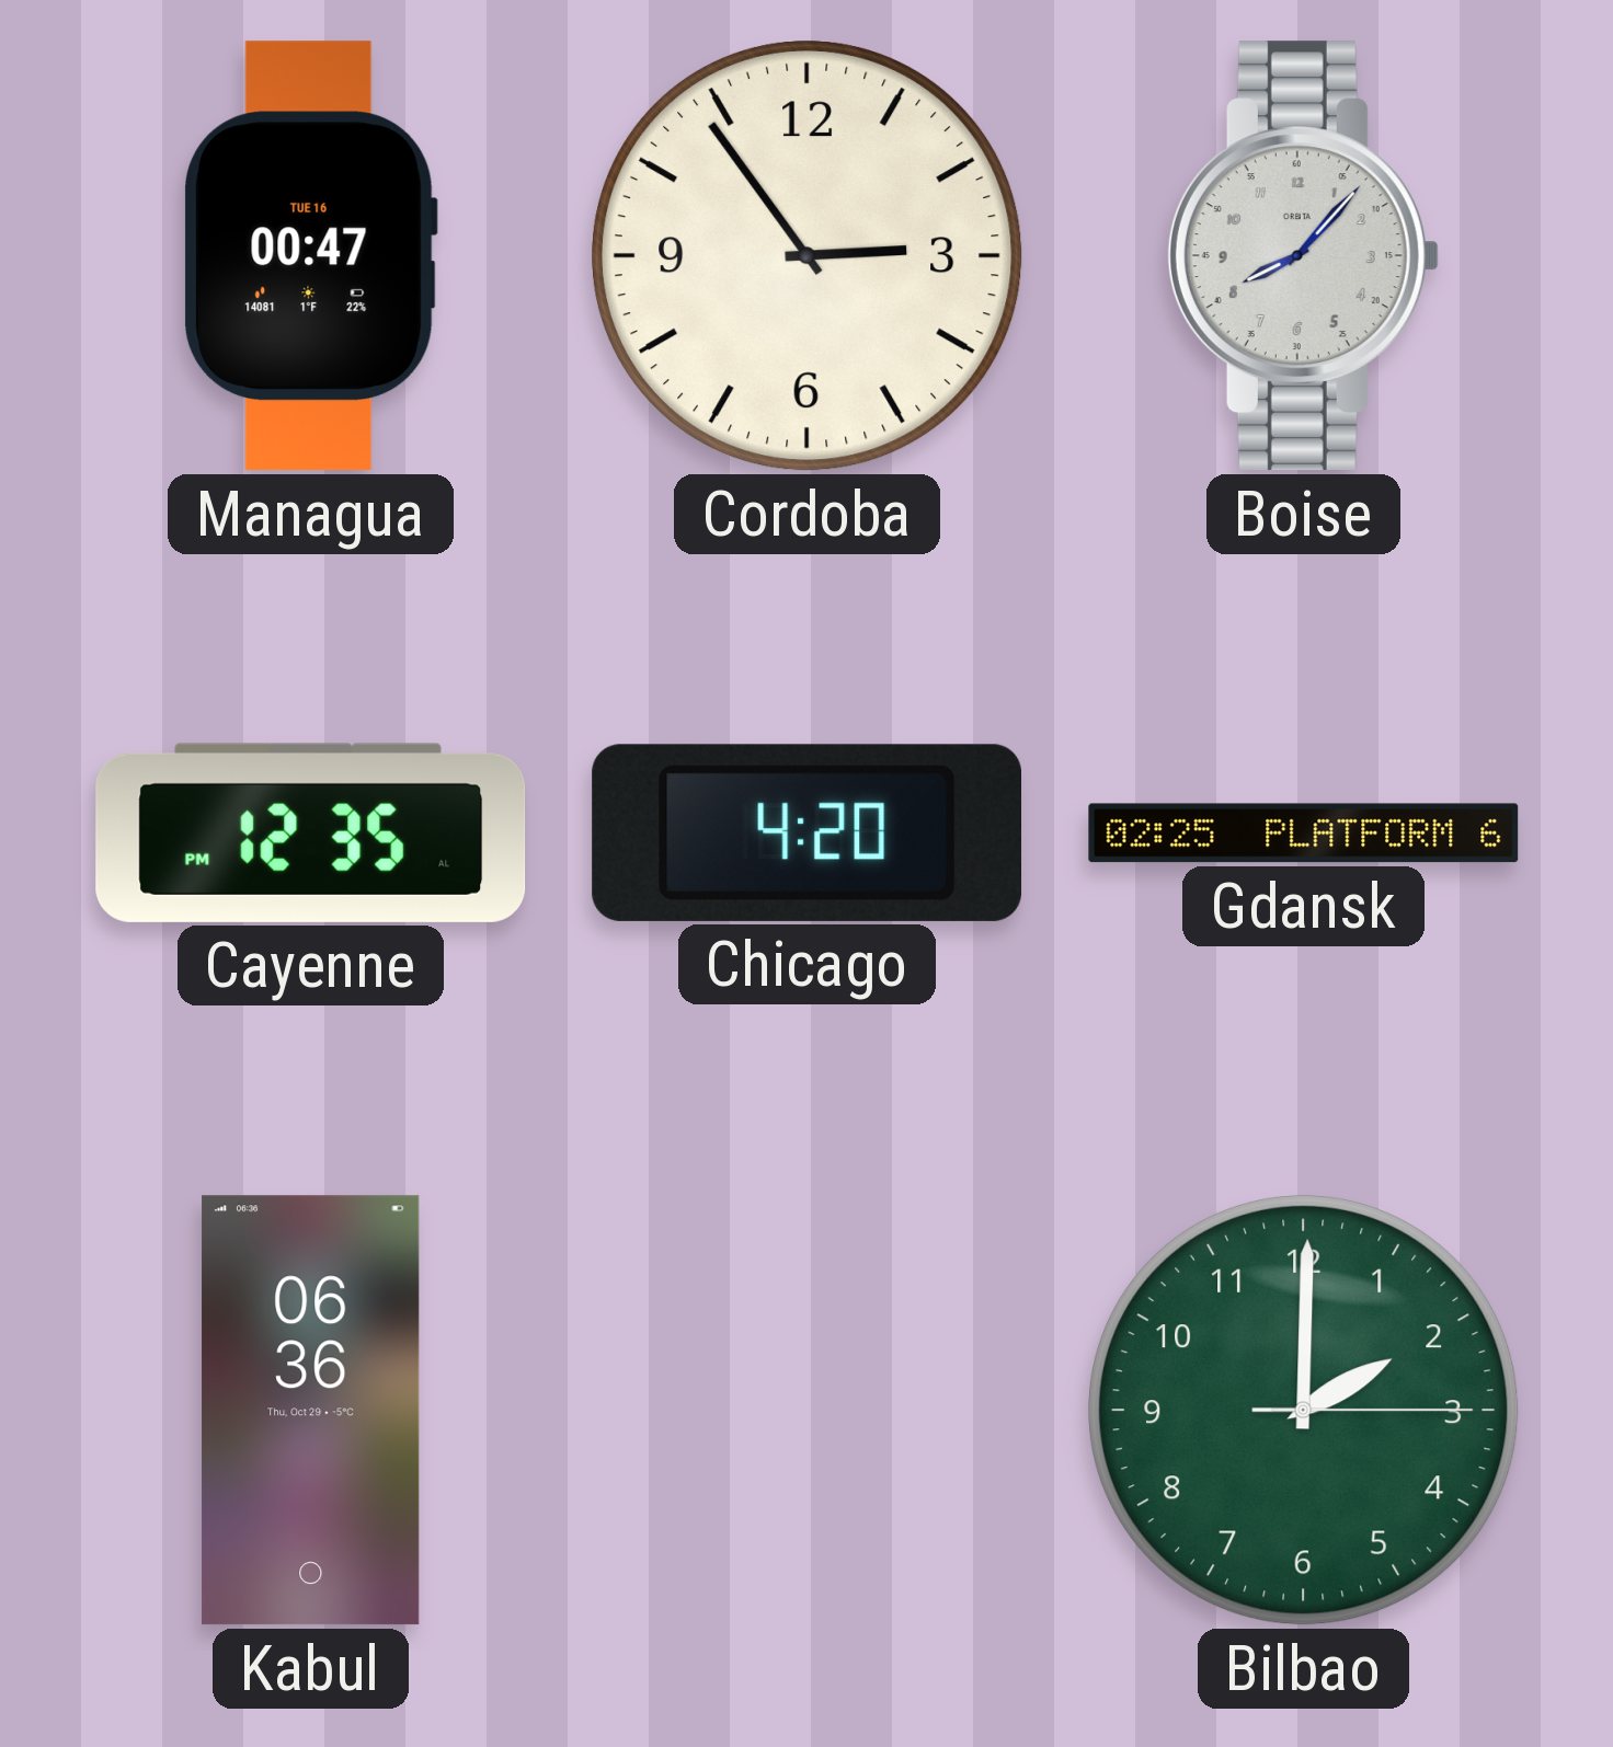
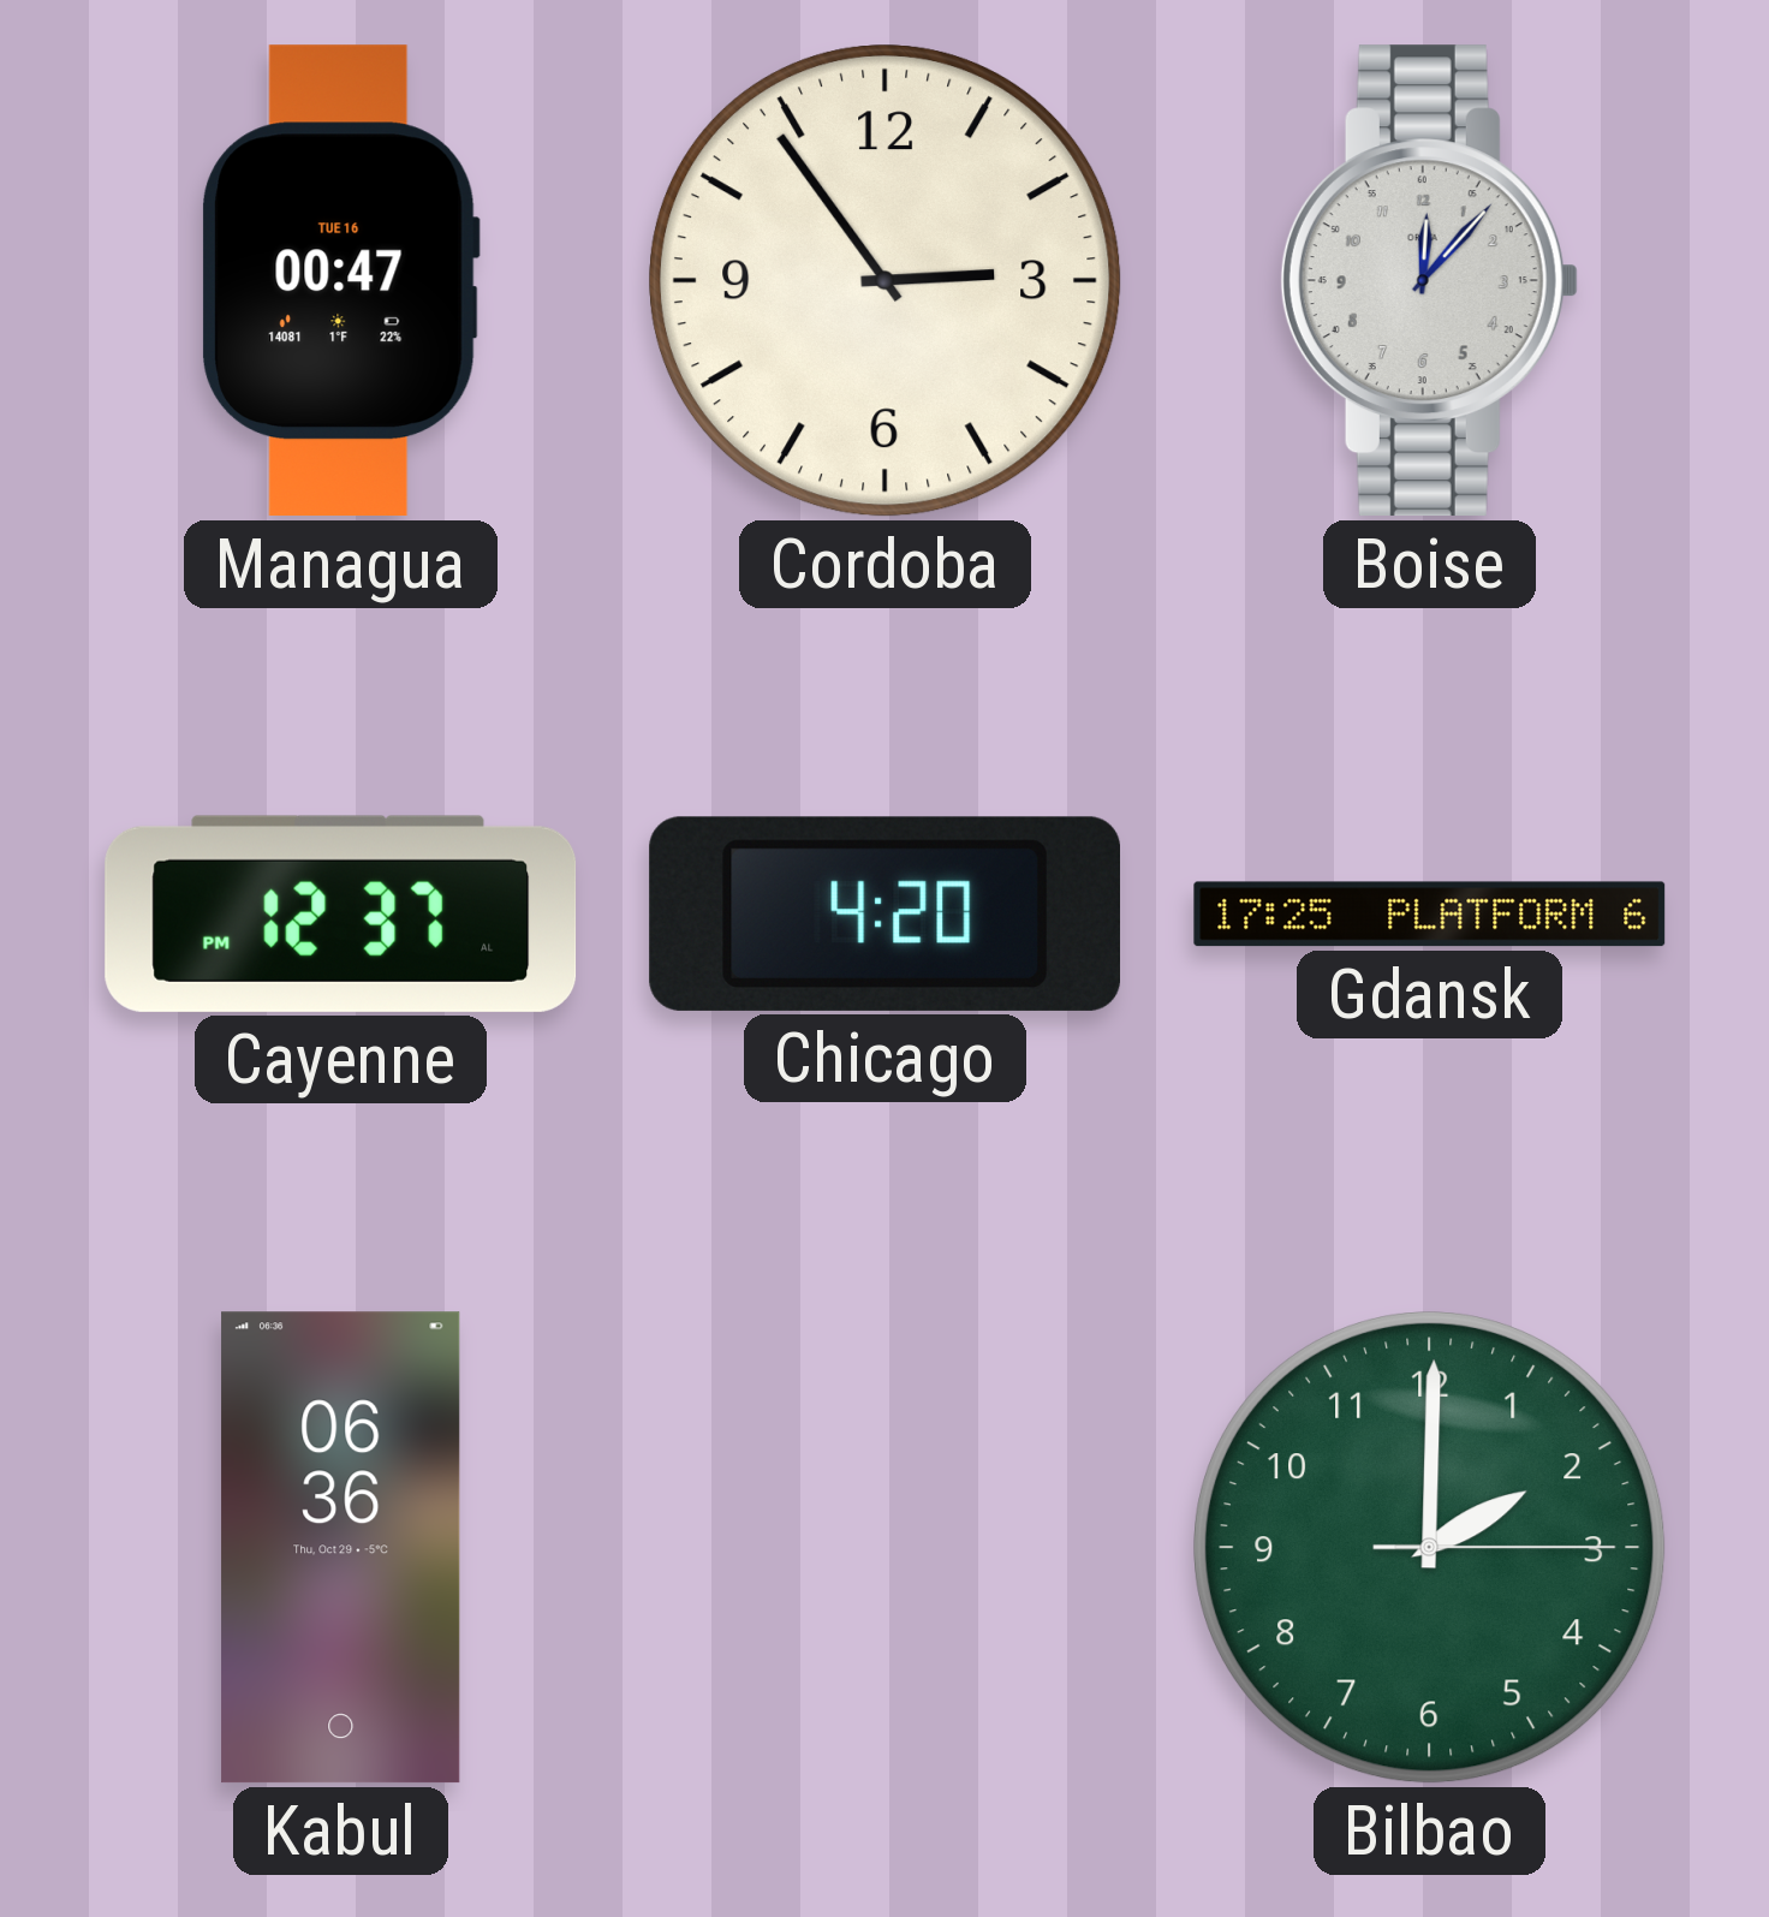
Boise: 8:07 -> 12:07 (1429, 281)
Cayenne: 12:35 -> 12:37 (341, 913)
Gdansk: 02:25 -> 17:25 (1430, 915)
